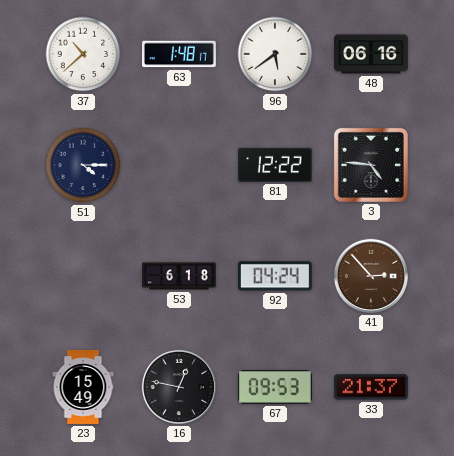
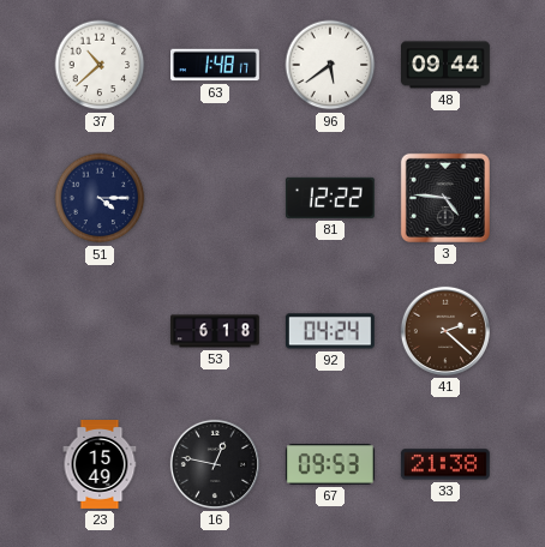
48: 06:16 -> 09:44 (447, 65)
41: 2:53 -> 2:22 (445, 331)
33: 21:37 -> 21:38 (445, 464)
